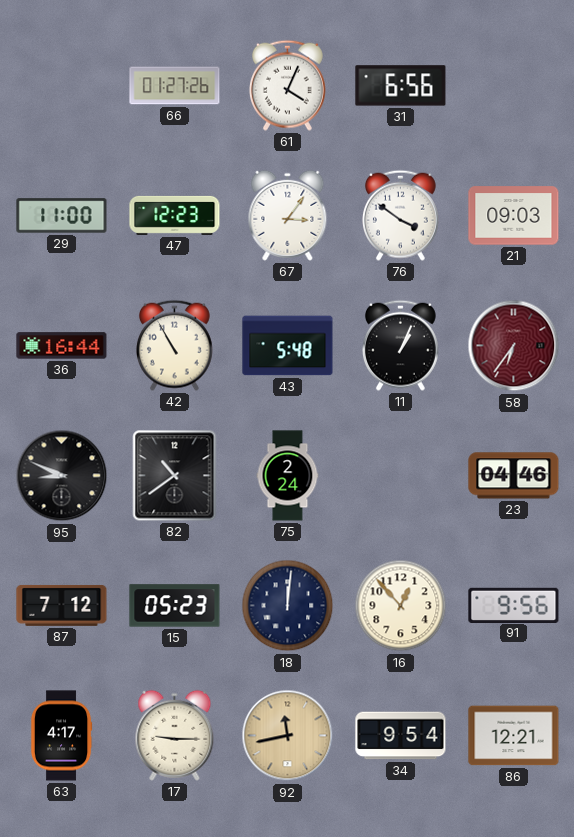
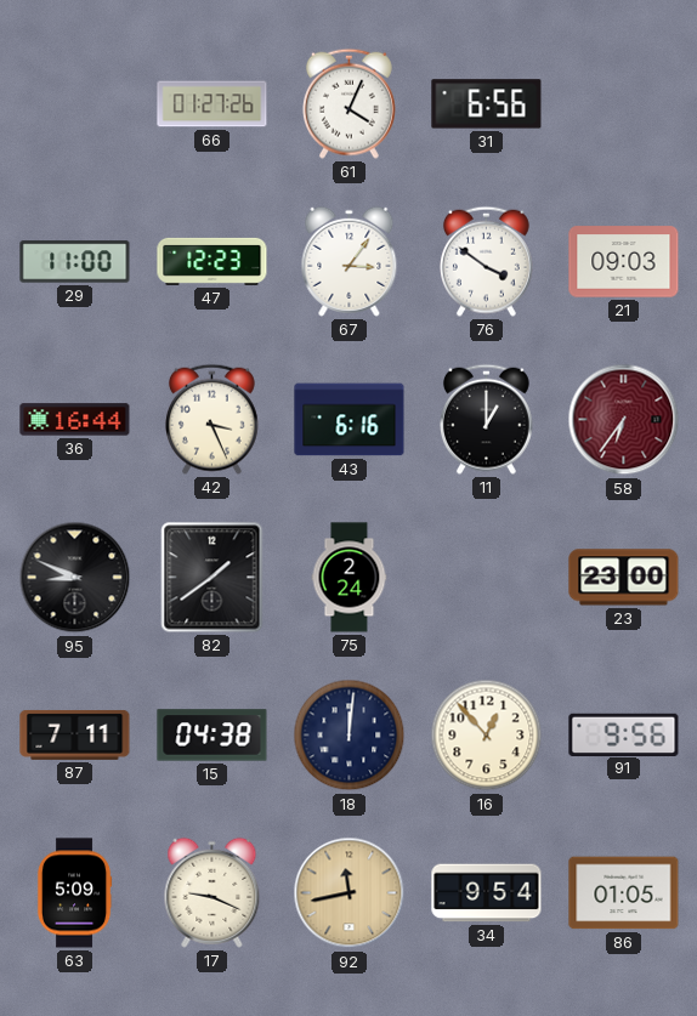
42: 10:55 -> 3:26 (211, 419)
43: 5:48 -> 6:16 (350, 420)
11: 1:04 -> 1:00 (486, 419)
82: 10:39 -> 1:39 (212, 578)
23: 04:46 -> 23:00 (624, 578)
87: 7:12 -> 7:11 (75, 734)
15: 05:23 -> 04:38 (212, 736)
63: 4:17 -> 5:09 (74, 893)
17: 9:15 -> 9:19 (212, 892)
86: 12:21 -> 01:05 (624, 893)
